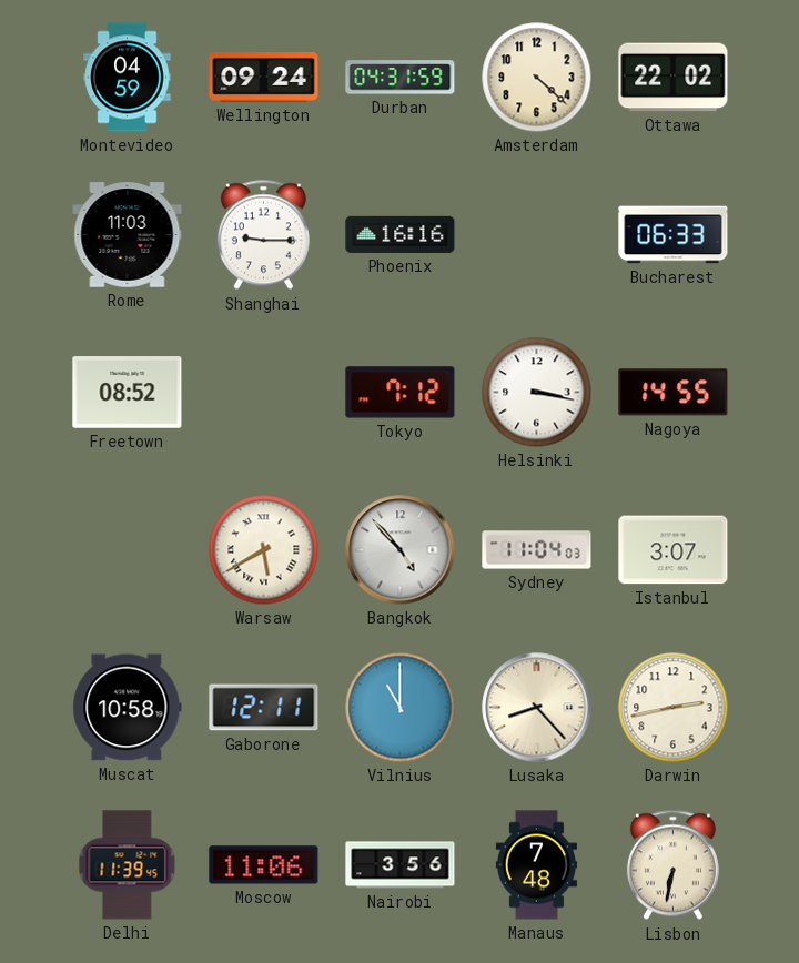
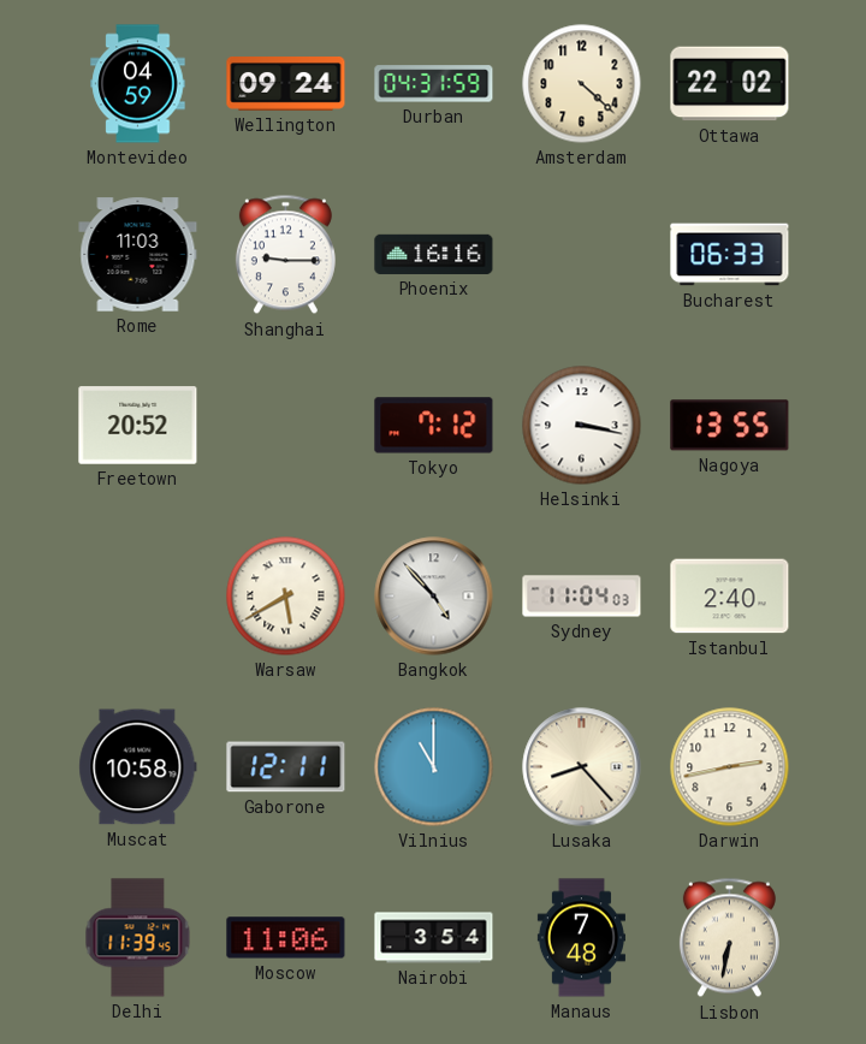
Freetown: 08:52 -> 20:52 (138, 426)
Nagoya: 14:55 -> 13:55 (730, 426)
Istanbul: 3:07 -> 2:40 (730, 597)
Nairobi: 3:56 -> 3:54 (434, 938)
